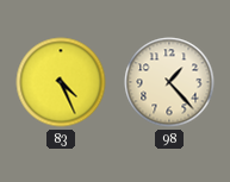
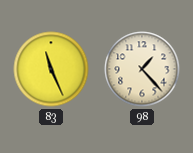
83: 4:26 -> 11:26 (51, 69)
